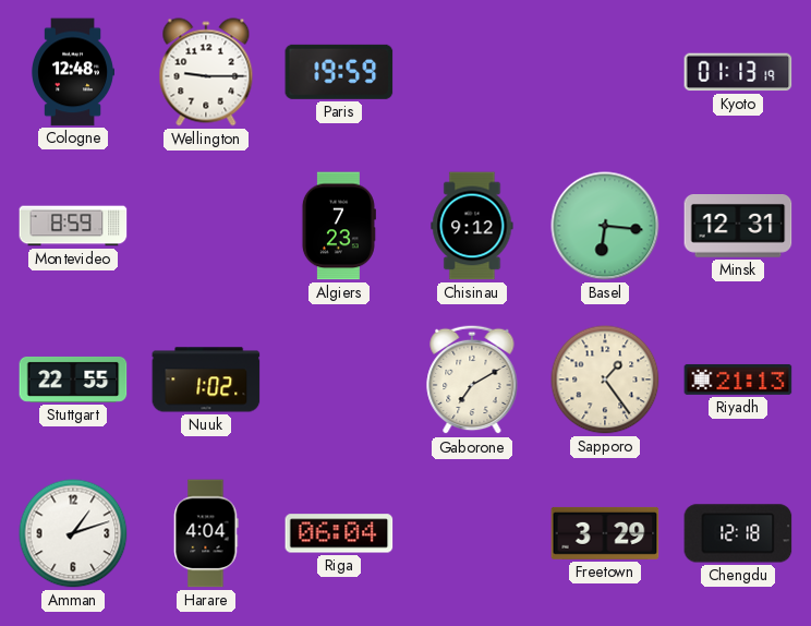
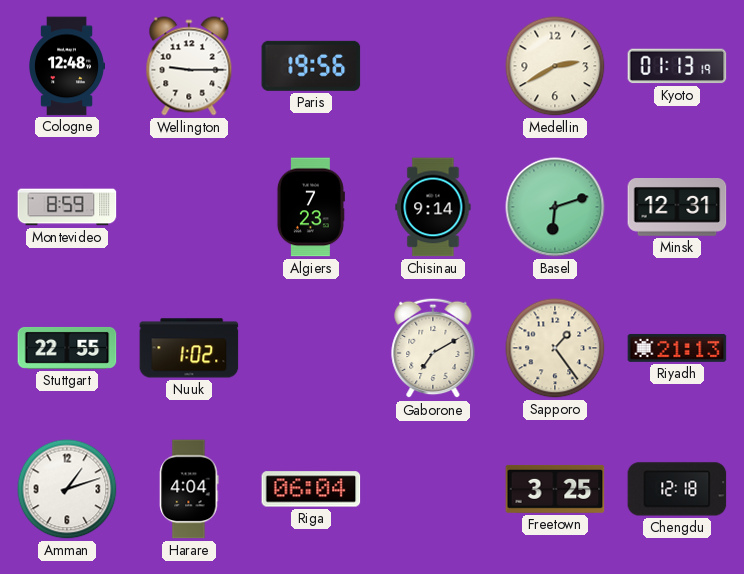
Paris: 19:59 -> 19:56 (311, 66)
Medellin: none -> 2:40 (555, 66)
Chisinau: 9:12 -> 9:14 (433, 207)
Basel: 6:16 -> 6:12 (555, 207)
Freetown: 3:29 -> 3:25 (555, 489)
